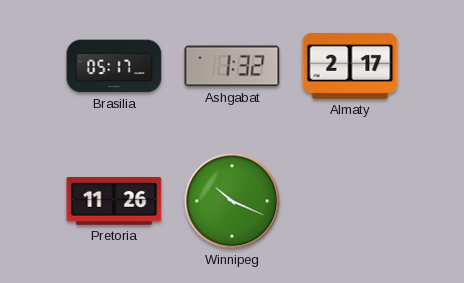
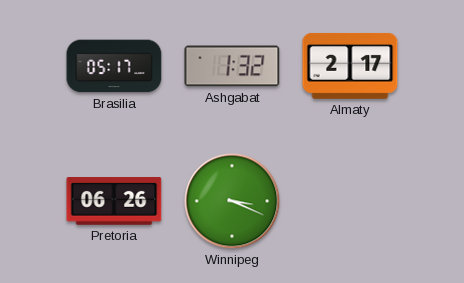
Pretoria: 11:26 -> 06:26 (114, 201)
Winnipeg: 10:19 -> 3:19 (232, 201)
